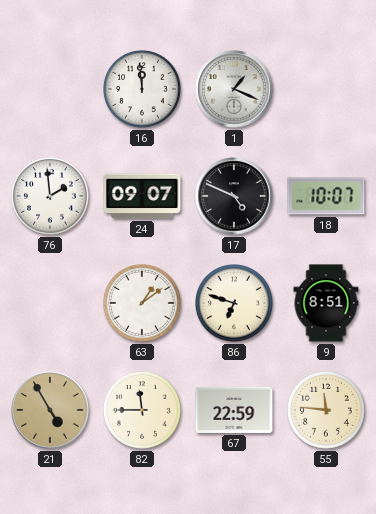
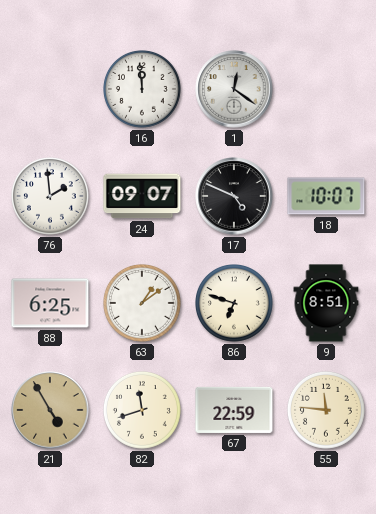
1: 1:19 -> 12:21 (234, 89)
88: none -> 6:25 (50, 303)
82: 11:45 -> 11:42 (143, 411)
